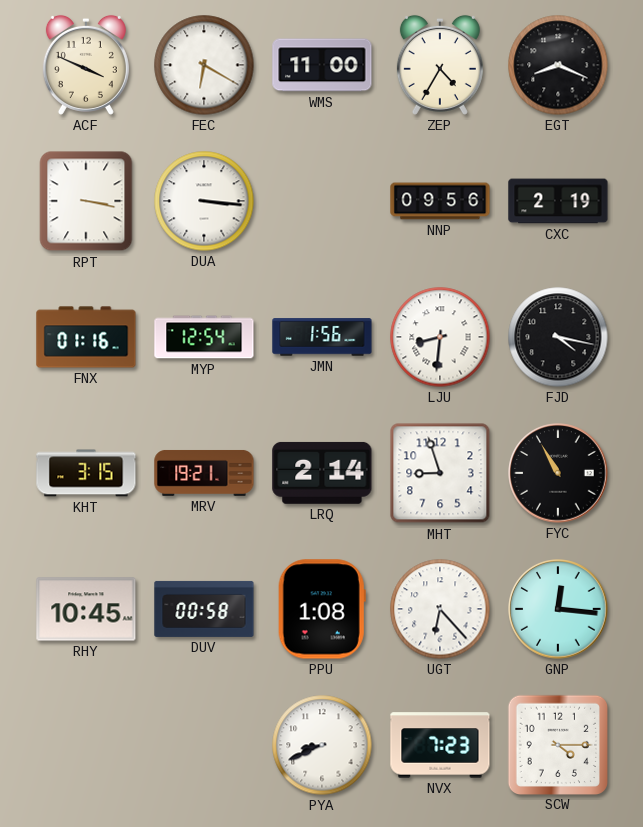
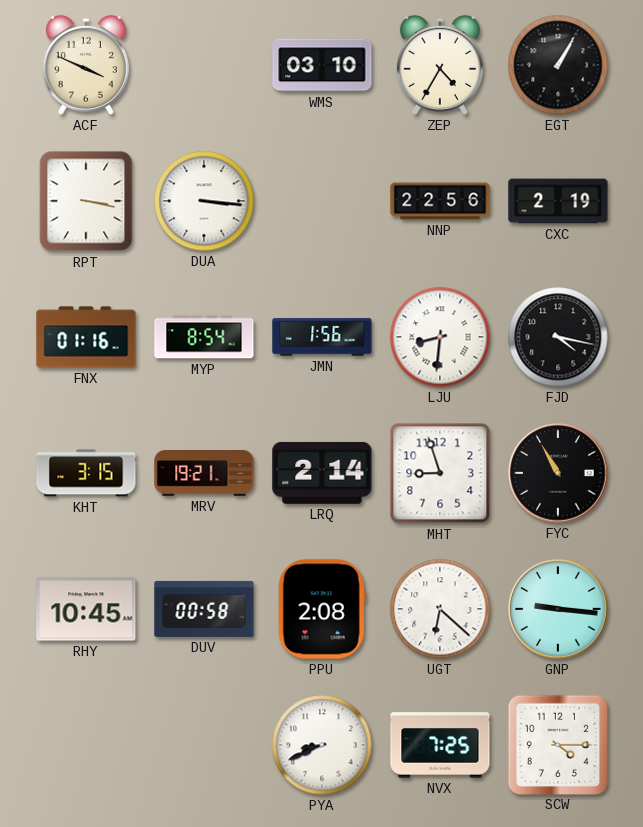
FEC: 6:20 -> none (204, 65)
WMS: 11:00 -> 03:10 (322, 65)
EGT: 8:19 -> 1:05 (558, 65)
NNP: 09:56 -> 22:56 (440, 201)
MYP: 12:54 -> 8:54 (204, 337)
PPU: 1:08 -> 2:08 (322, 609)
UGT: 6:23 -> 6:22 (440, 609)
GNP: 12:16 -> 9:16 (558, 609)
NVX: 7:23 -> 7:25 (440, 745)
